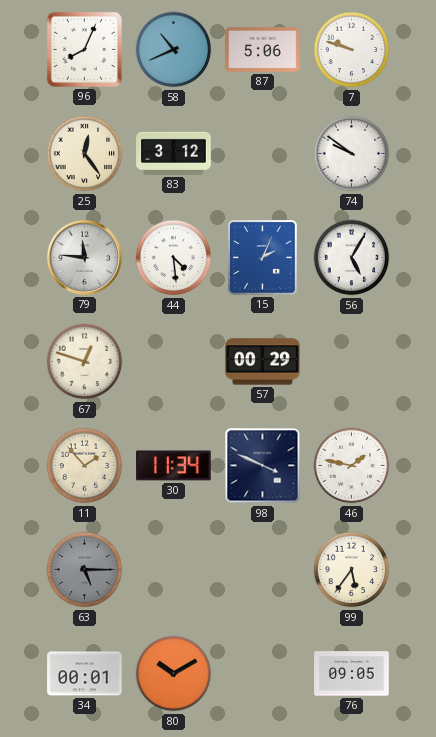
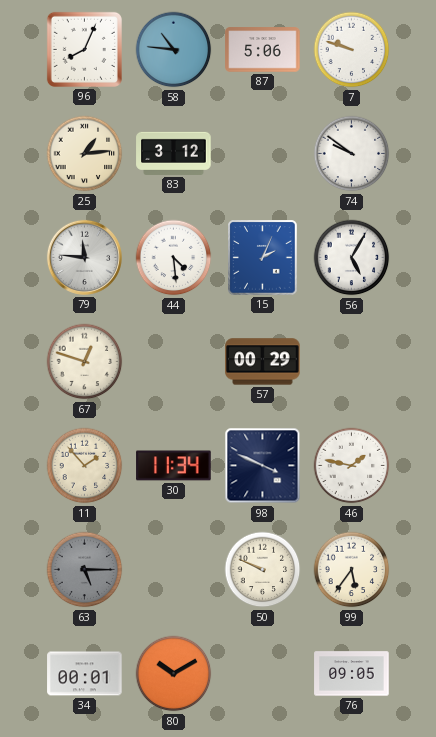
58: 10:41 -> 10:46 (174, 50)
25: 12:24 -> 1:14 (85, 154)
50: none -> 9:49 (263, 570)
